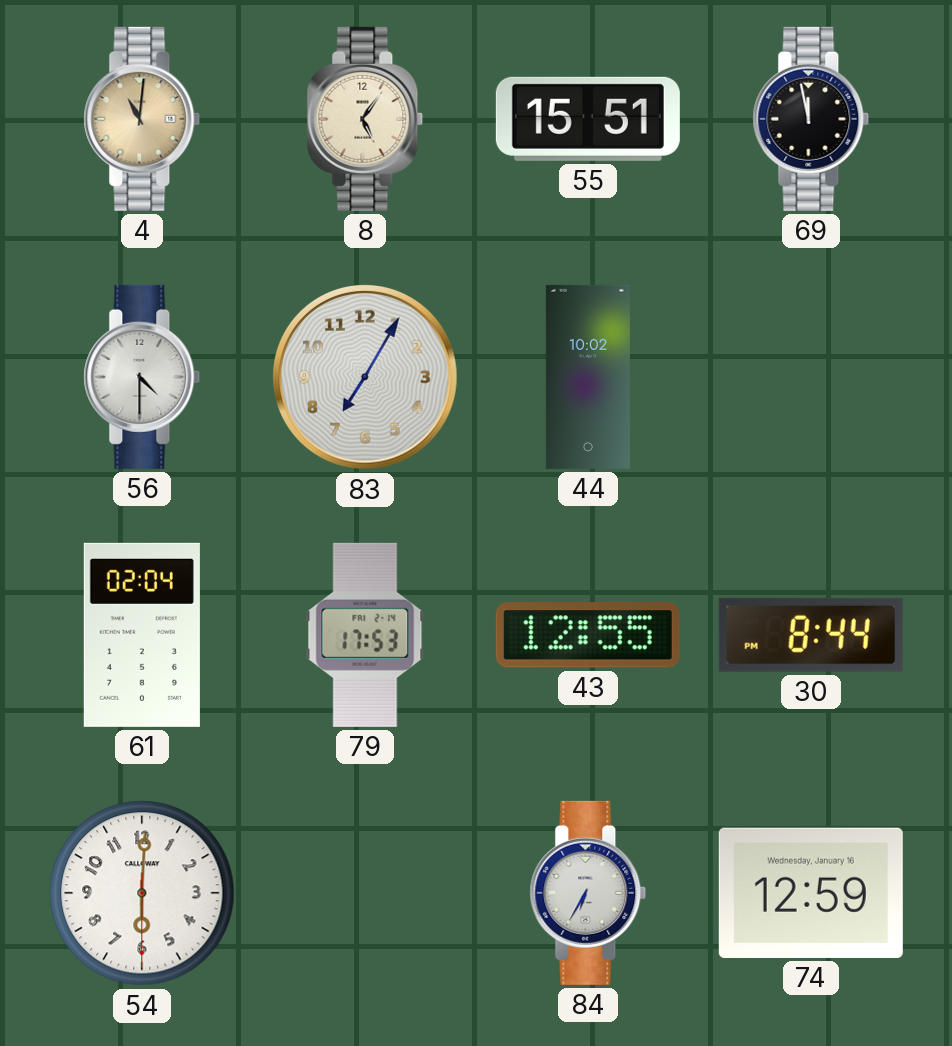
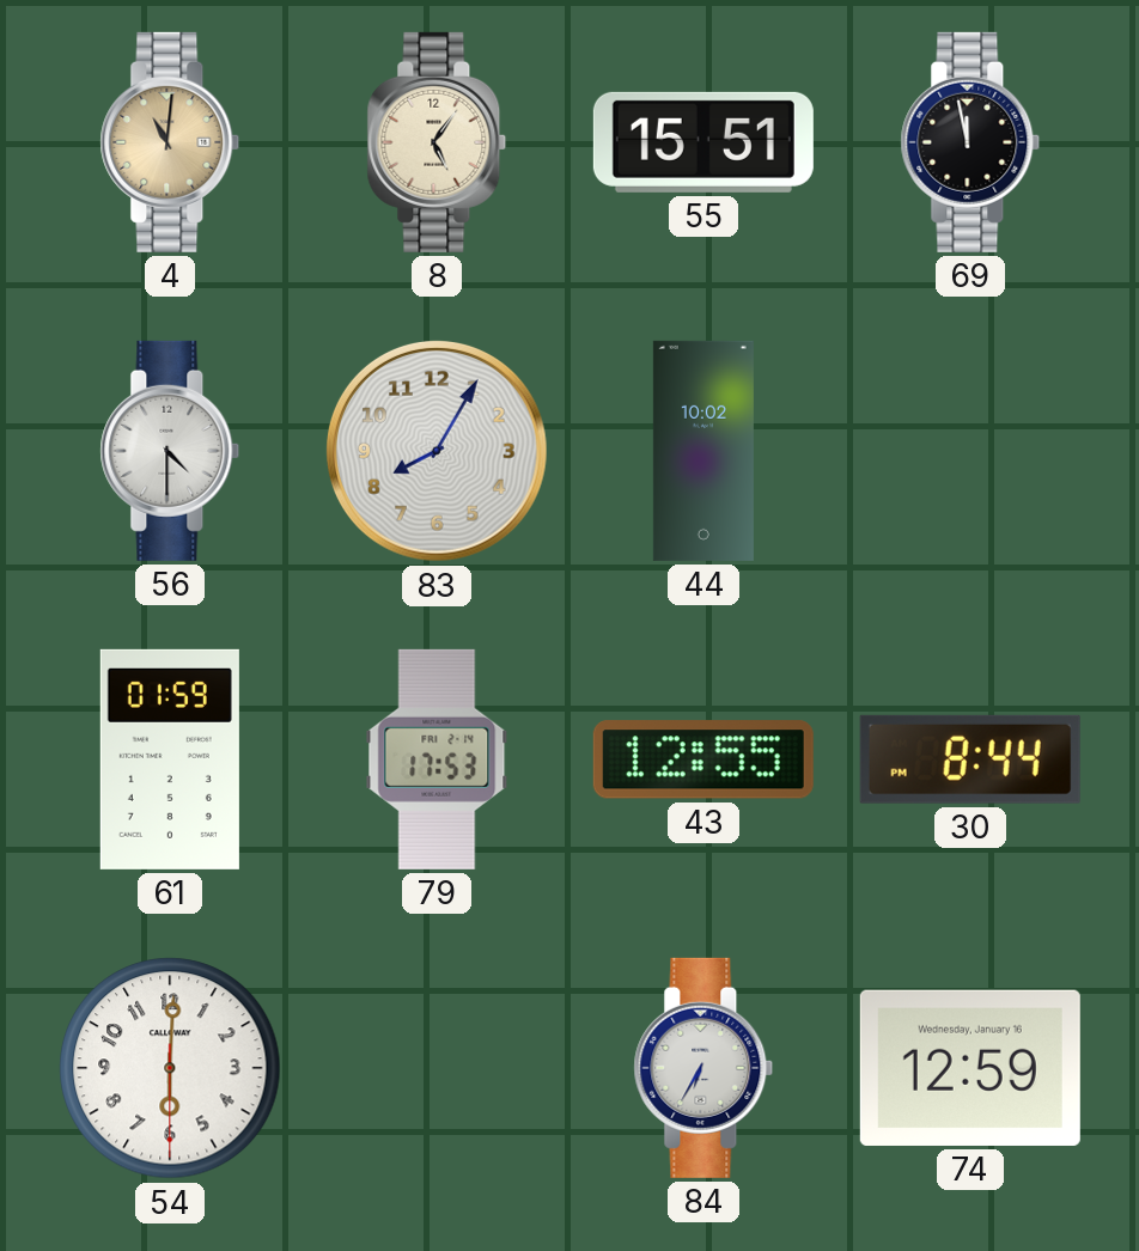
83: 7:05 -> 8:05 (438, 452)
61: 02:04 -> 01:59 (170, 759)
